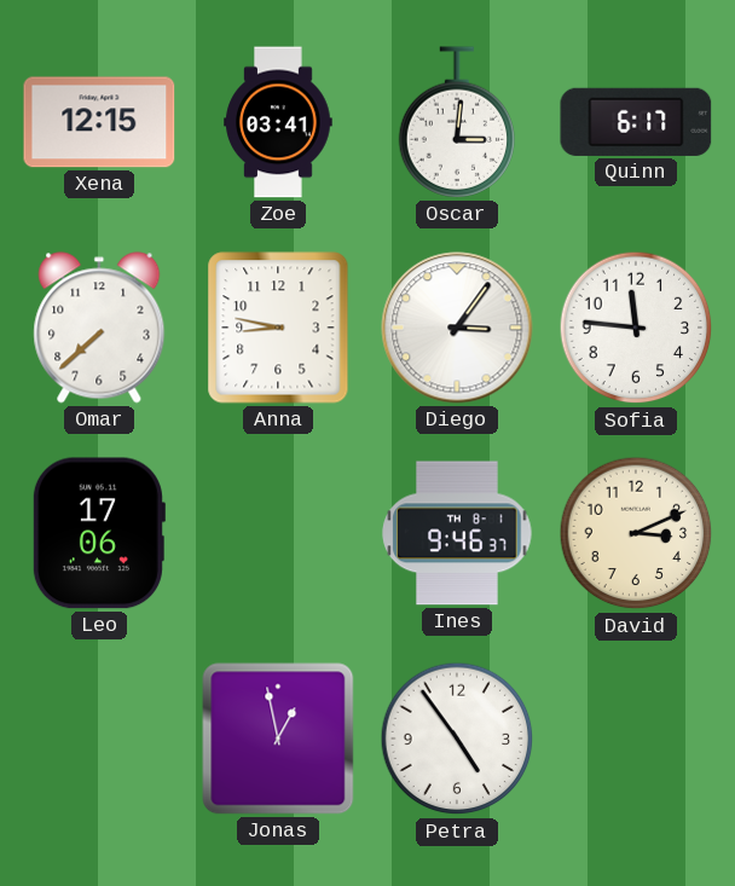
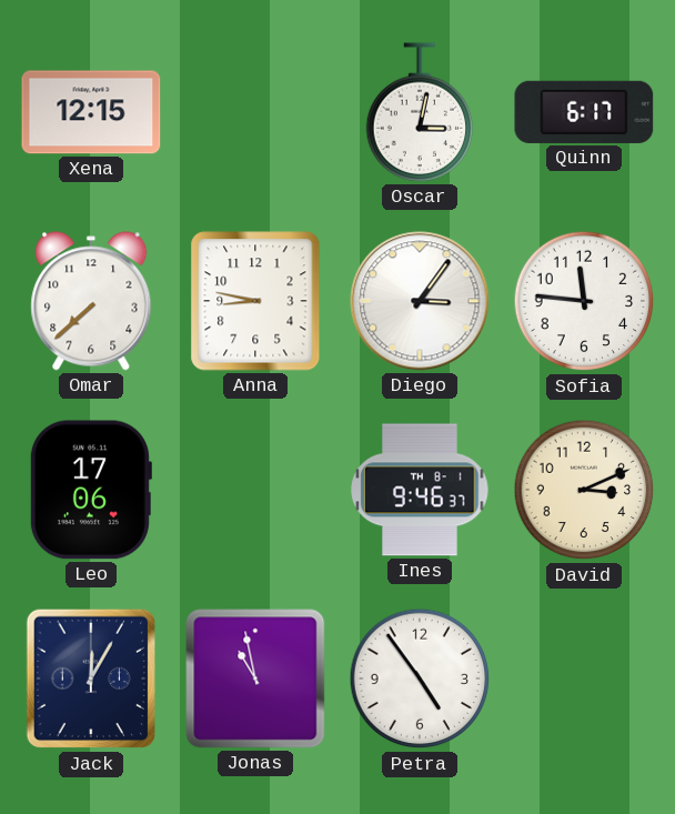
Zoe: 03:41 -> none (278, 122)
Oscar: 3:01 -> 3:02 (420, 112)
Jack: none -> 12:05 (90, 679)
Jonas: 12:58 -> 10:58 (255, 679)
